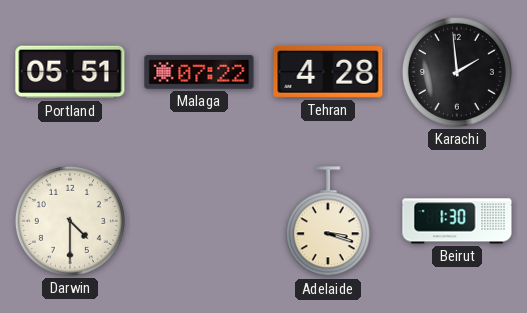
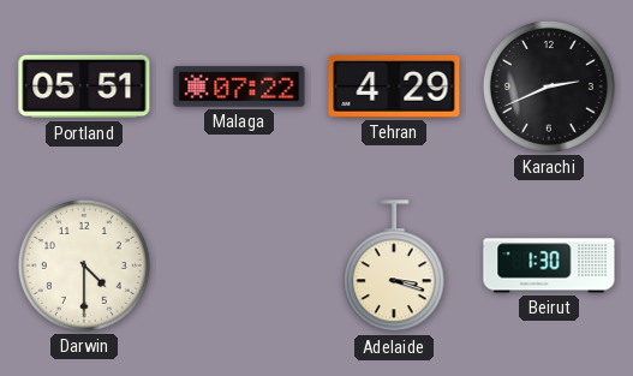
Tehran: 4:28 -> 4:29 (394, 88)
Karachi: 1:59 -> 2:41 (549, 86)
